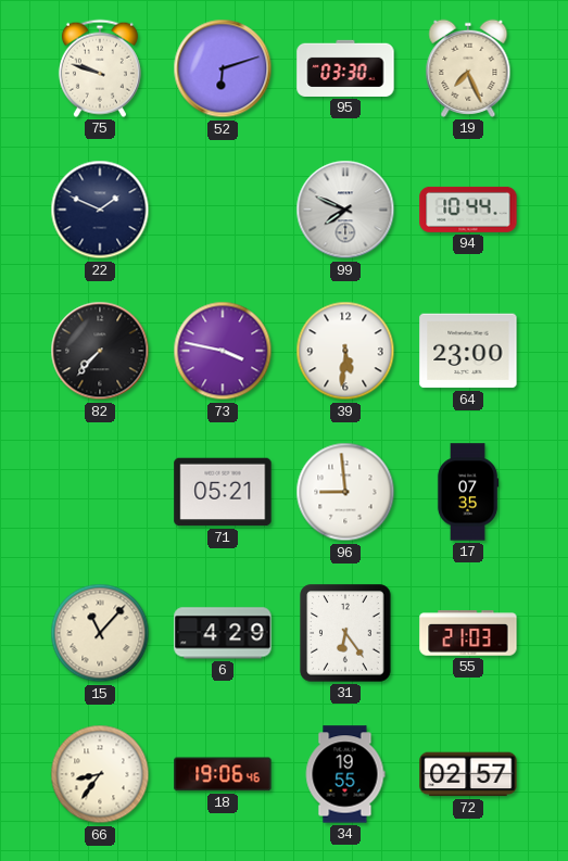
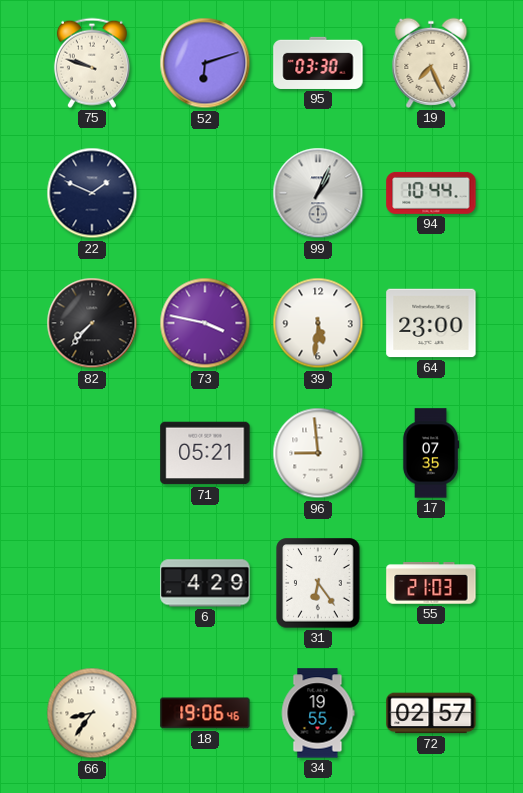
99: 7:49 -> 1:04 (318, 193)
15: 11:07 -> none (100, 633)
